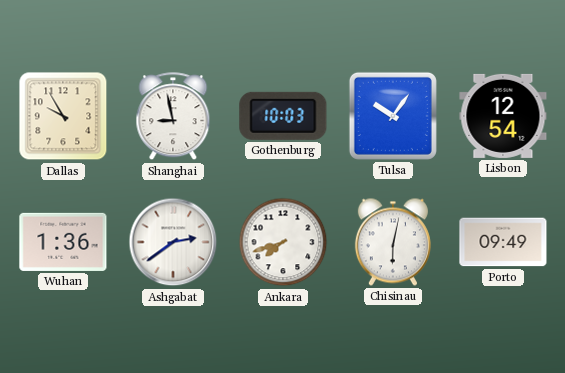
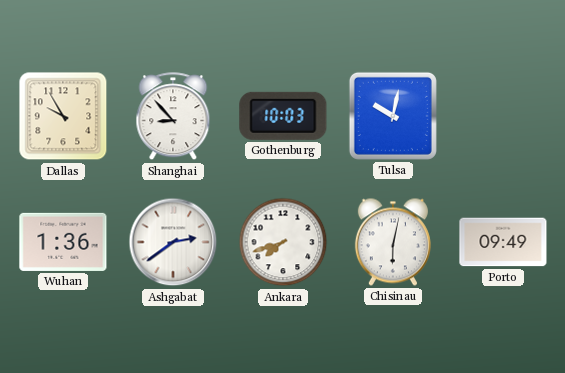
Shanghai: 8:58 -> 8:53 (173, 117)
Tulsa: 10:06 -> 10:02 (393, 116)
Lisbon: 12:54 -> none (503, 116)
